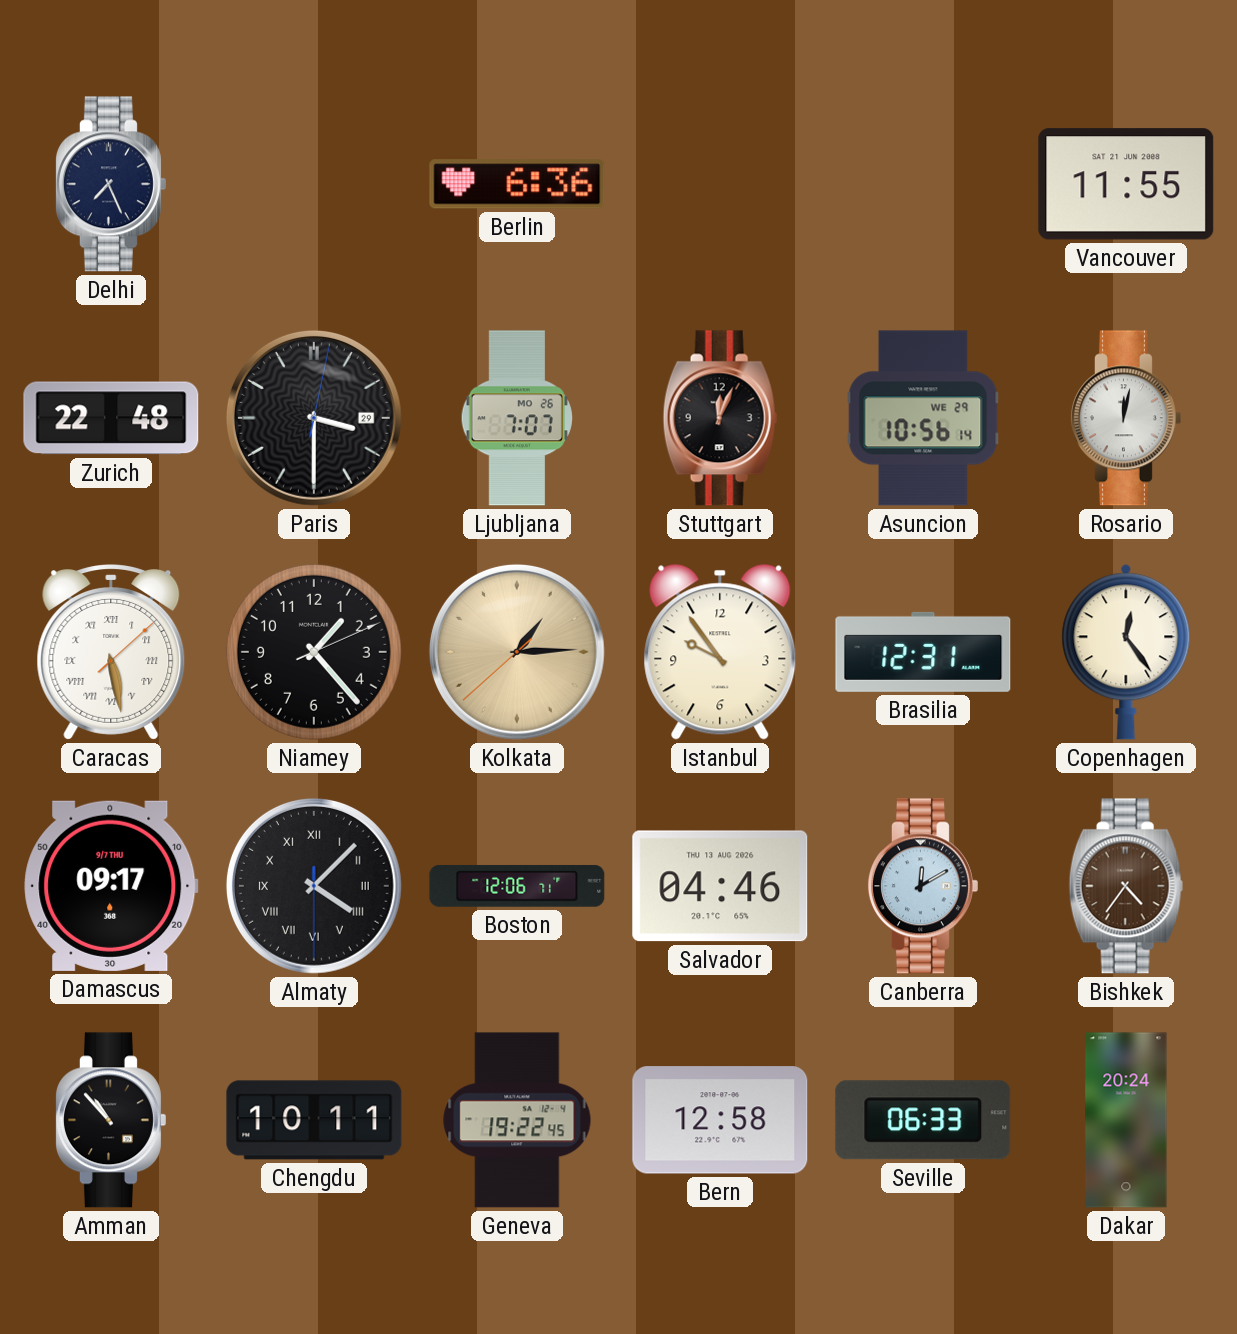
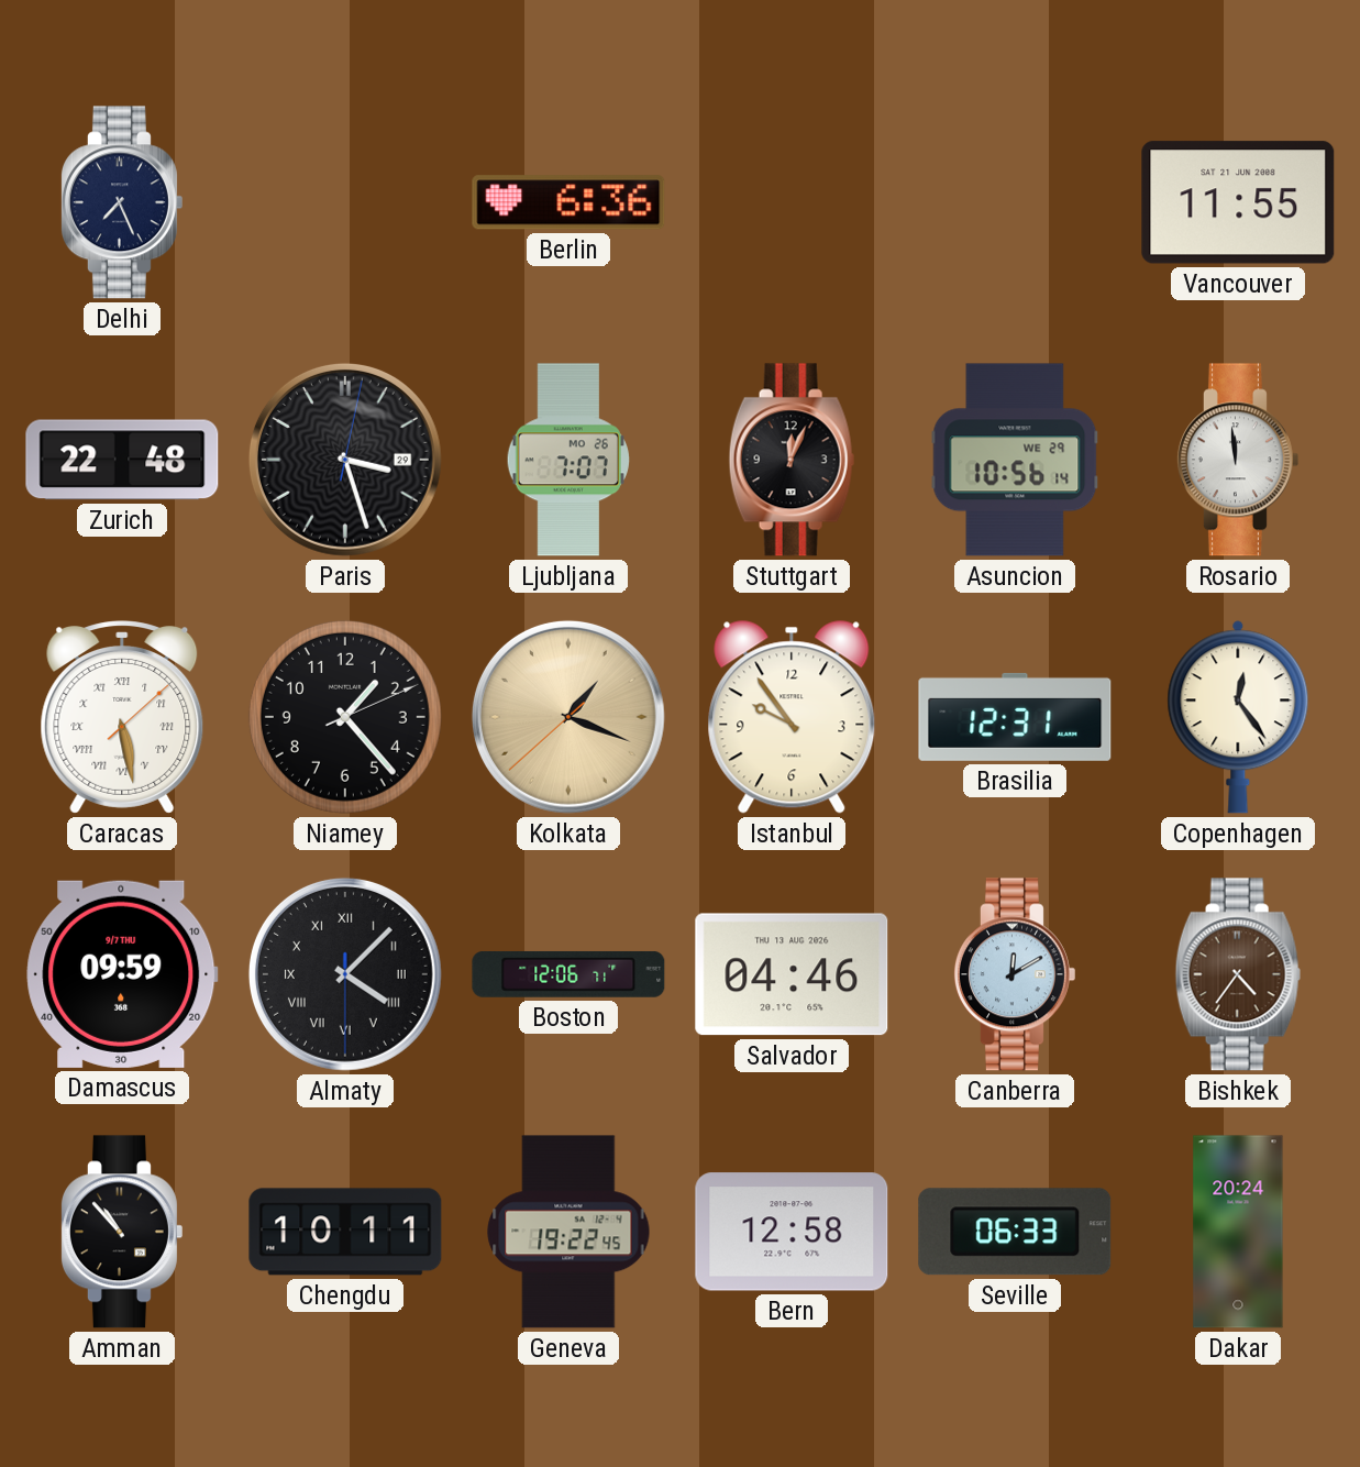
Paris: 3:30 -> 3:27 (345, 460)
Rosario: 12:02 -> 11:59 (1237, 460)
Kolkata: 1:14 -> 1:18 (568, 717)
Damascus: 09:17 -> 09:59 (122, 974)
